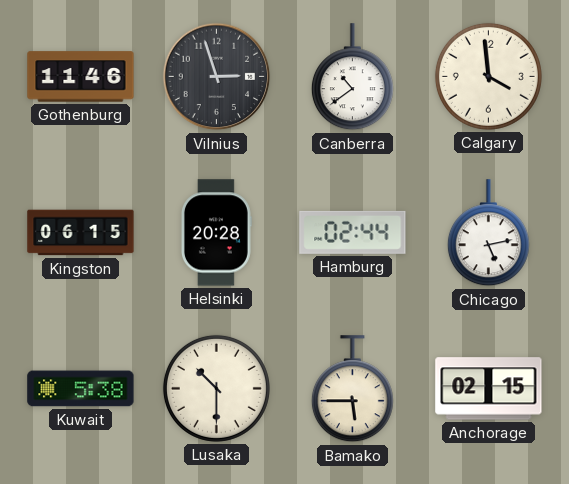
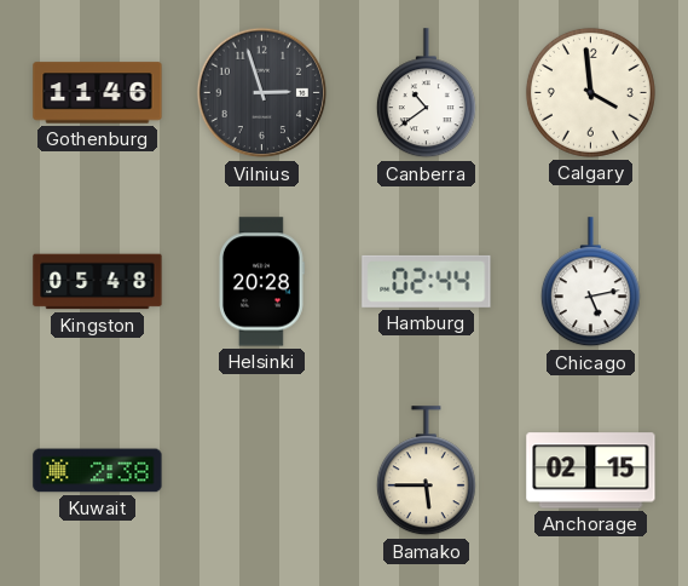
Kingston: 06:15 -> 05:48 (98, 282)
Kuwait: 5:38 -> 2:38 (98, 471)
Lusaka: 10:30 -> none (216, 388)
